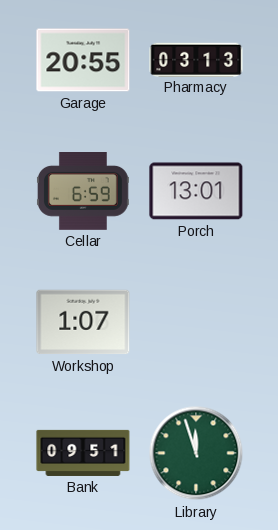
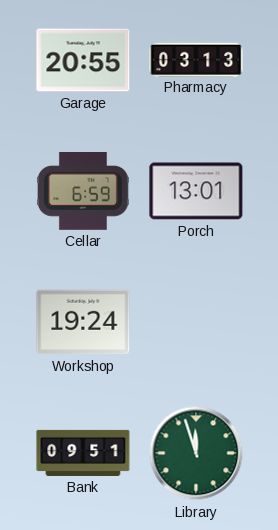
Workshop: 1:07 -> 19:24 (83, 322)
